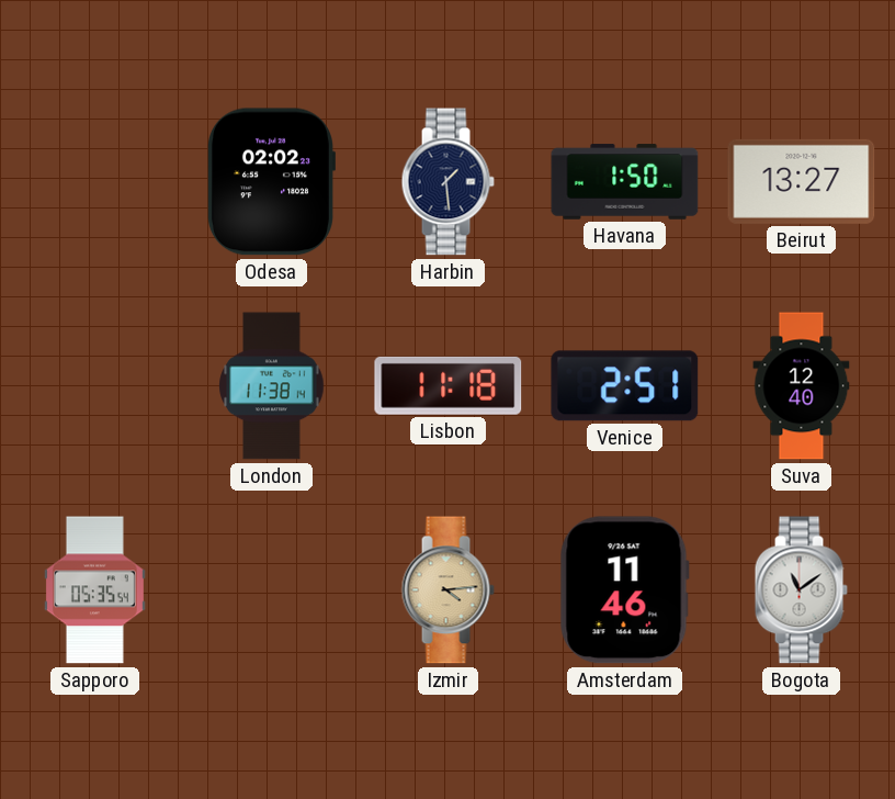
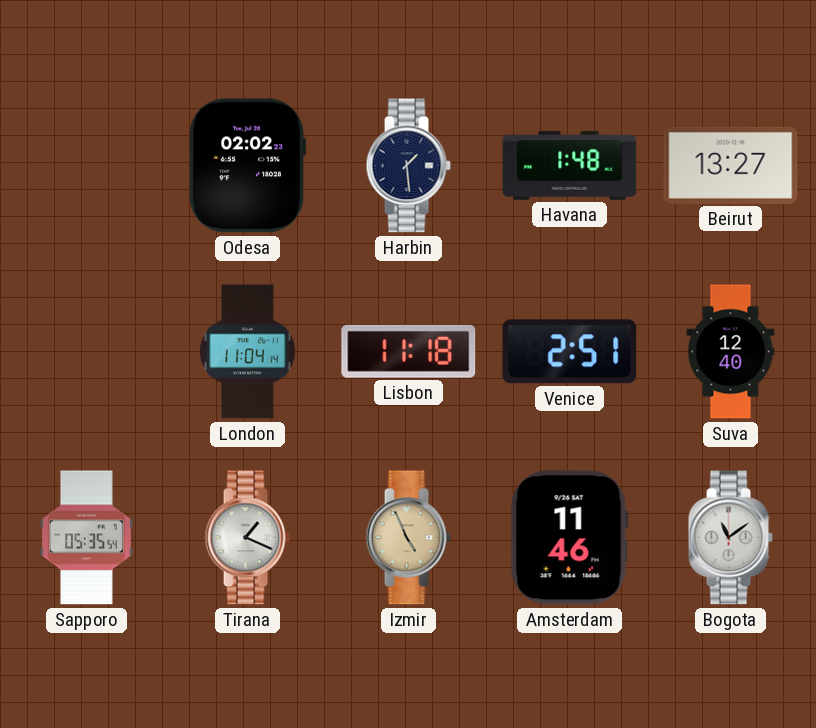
Havana: 1:50 -> 1:48 (570, 166)
London: 11:38 -> 11:04 (248, 352)
Tirana: none -> 1:19 (247, 538)
Izmir: 4:14 -> 4:56 (408, 538)
